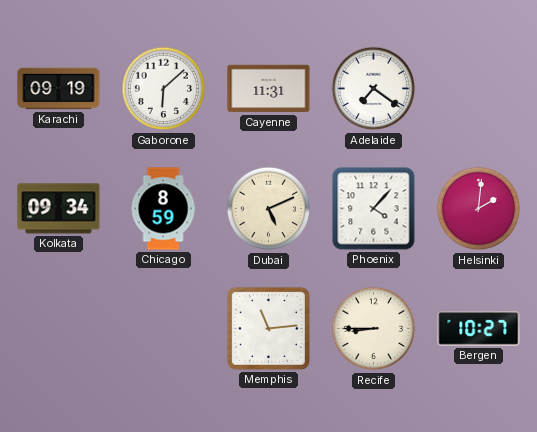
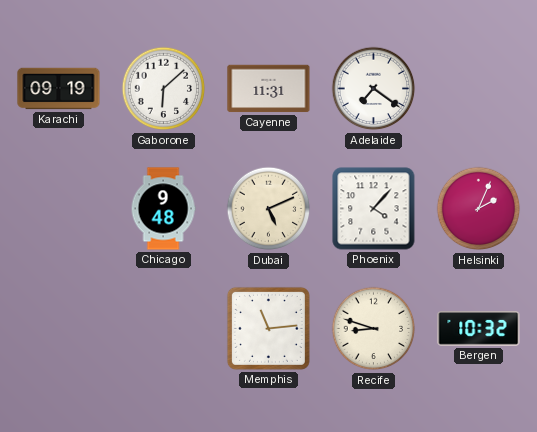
Kolkata: 09:34 -> none (59, 209)
Chicago: 8:59 -> 9:48 (163, 209)
Helsinki: 2:01 -> 2:04 (479, 209)
Recife: 8:45 -> 8:48 (374, 329)
Bergen: 10:27 -> 10:32 (479, 329)
